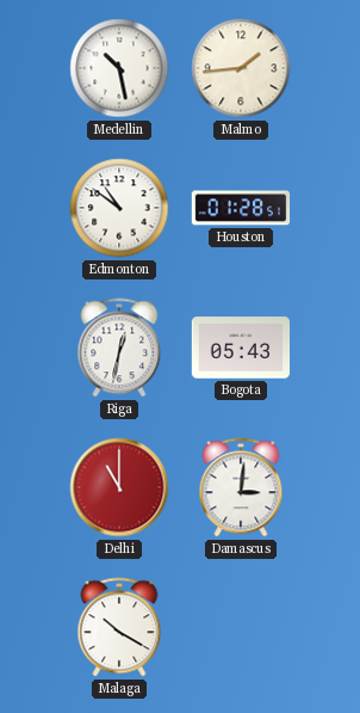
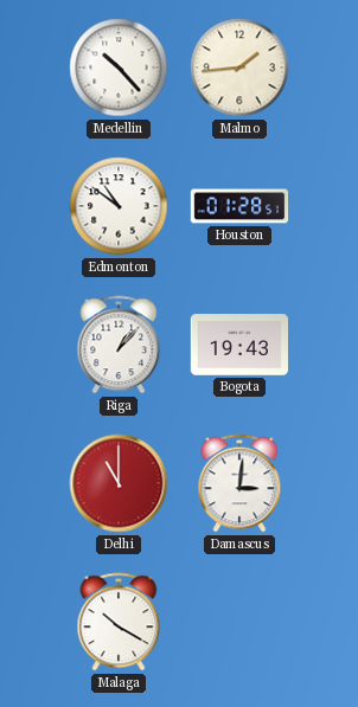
Medellin: 10:28 -> 10:23 (119, 68)
Riga: 12:32 -> 1:07 (119, 345)
Bogota: 05:43 -> 19:43 (239, 345)
